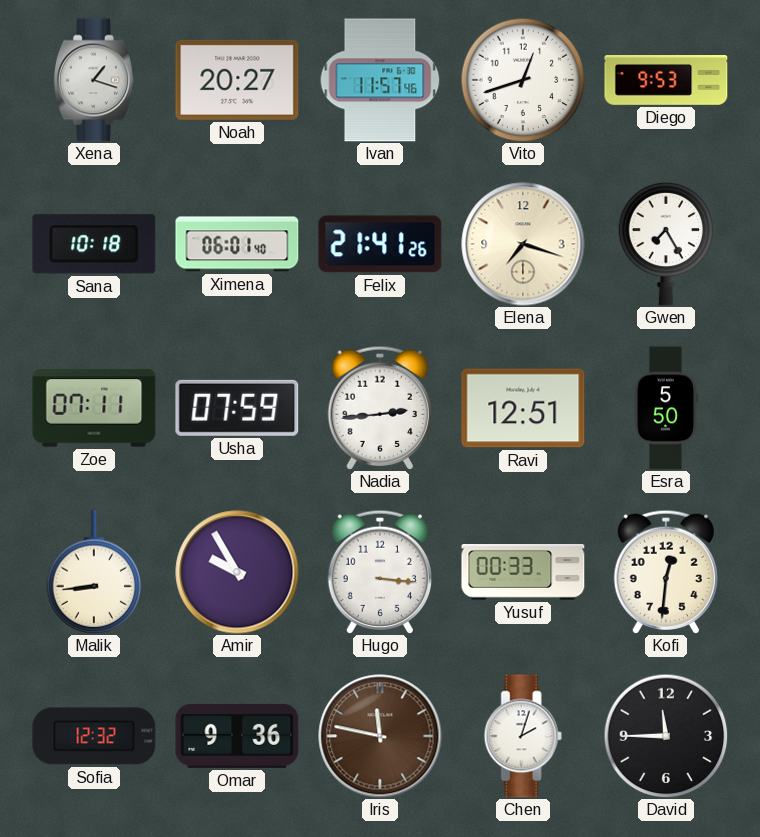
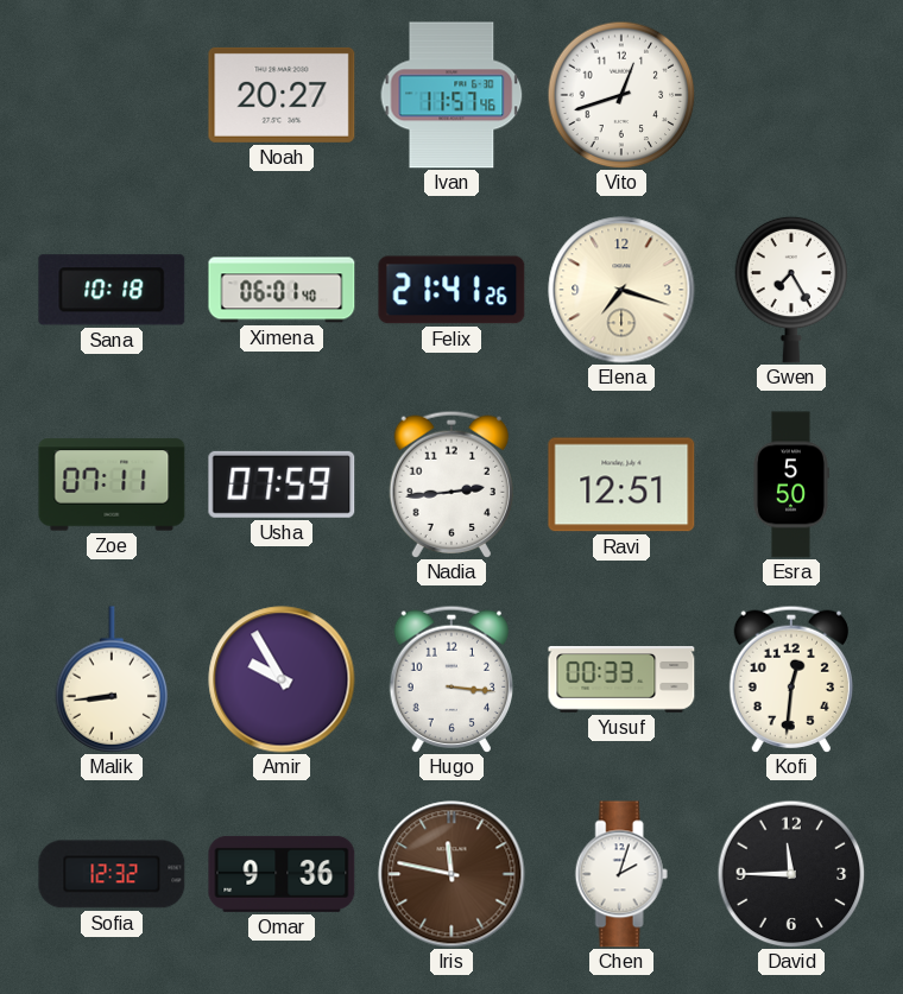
Xena: 1:18 -> none (94, 80)
Diego: 9:53 -> none (666, 81)
